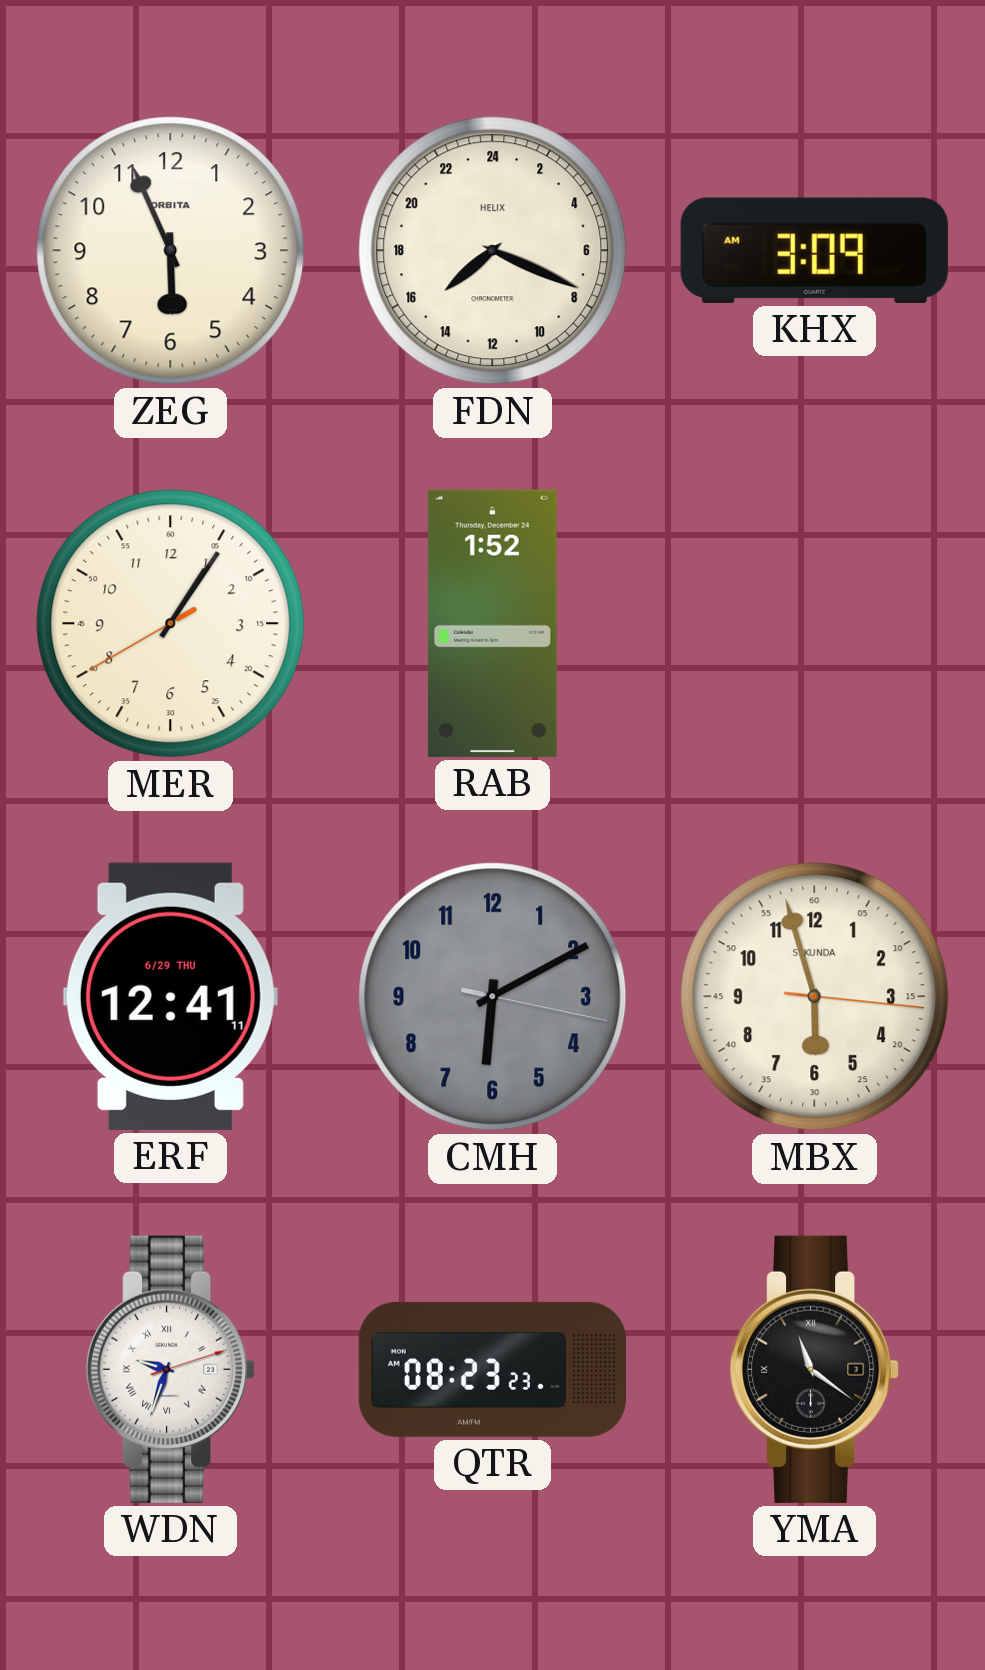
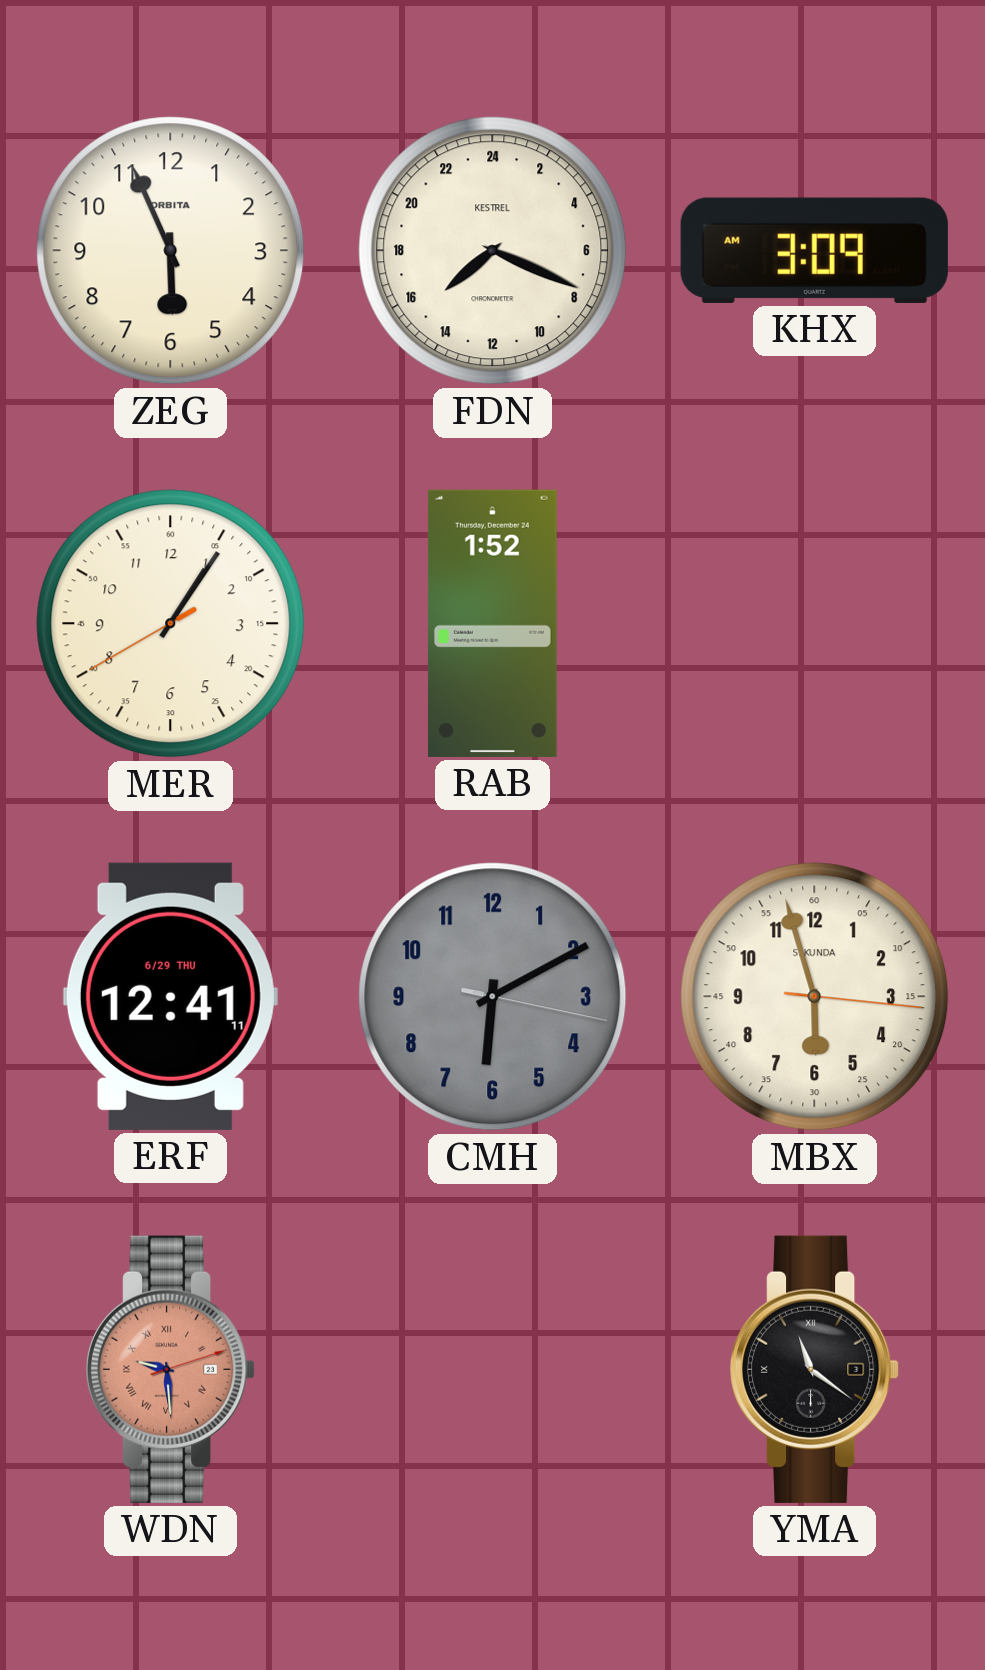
FDN brand: HELIX -> KESTREL (493, 251)
WDN: 9:33 -> 9:29 (172, 1369)
WDN dial: white -> salmon (172, 1369)
QTR: 08:23 -> none (492, 1369)
